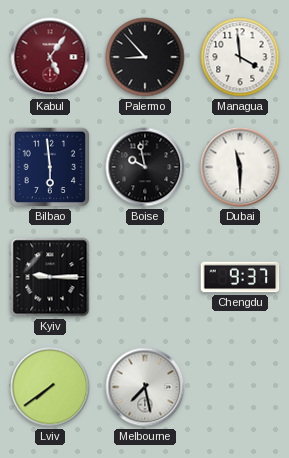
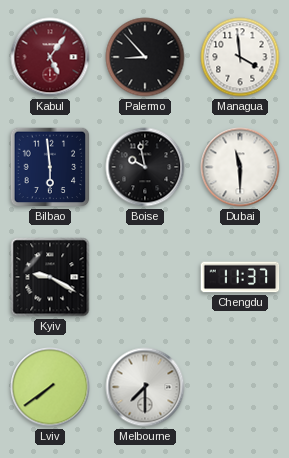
Kyiv: 9:15 -> 9:20 (50, 277)
Chengdu: 9:37 -> 11:37 (240, 277)
Melbourne: 7:28 -> 7:30 (145, 387)
